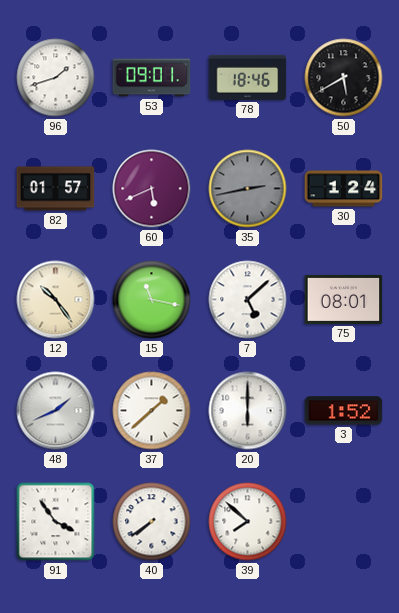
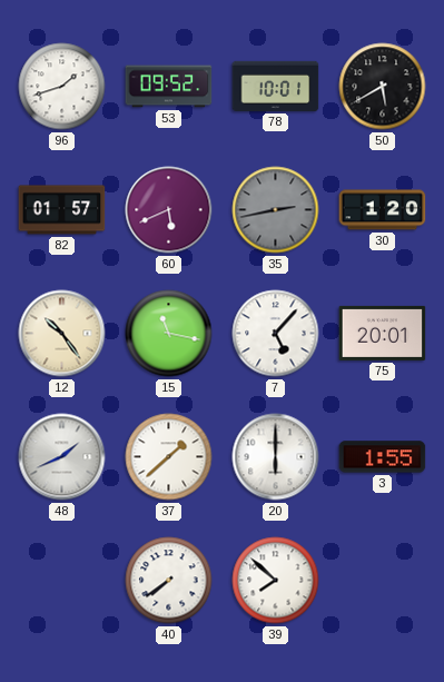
53: 09:01 -> 09:52 (169, 87)
78: 18:46 -> 10:01 (276, 86)
30: 1:24 -> 1:20 (383, 210)
7: 5:08 -> 5:07 (276, 334)
75: 08:01 -> 20:01 (383, 333)
3: 1:52 -> 1:55 (383, 457)
91: 3:54 -> none (56, 522)
